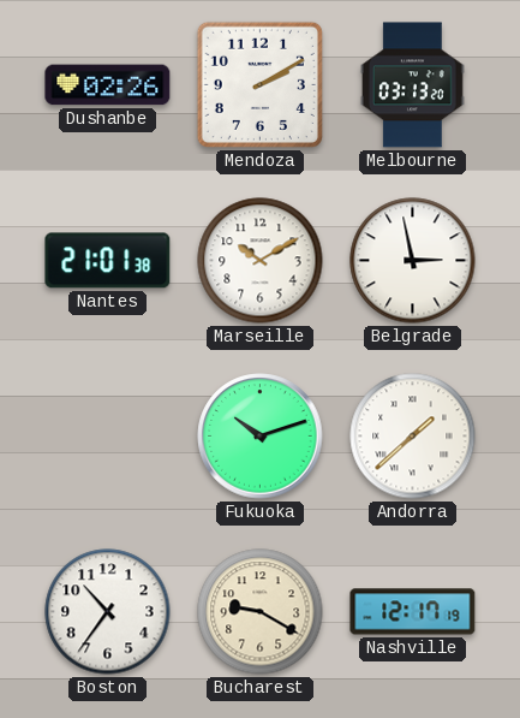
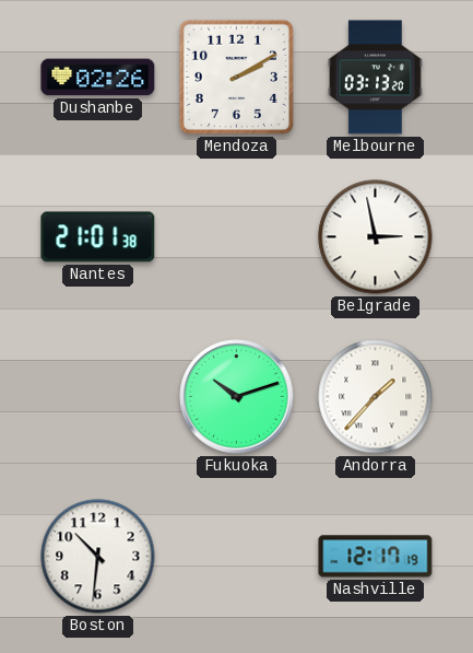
Marseille: 10:10 -> none (261, 261)
Andorra: 1:38 -> 1:37 (376, 397)
Boston: 10:36 -> 10:31 (98, 557)
Bucharest: 9:20 -> none (261, 612)
